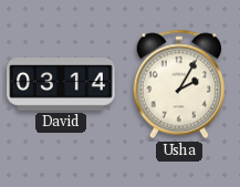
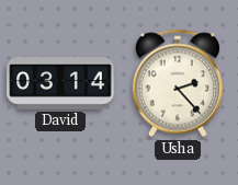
Usha: 2:05 -> 2:23 (177, 83)
